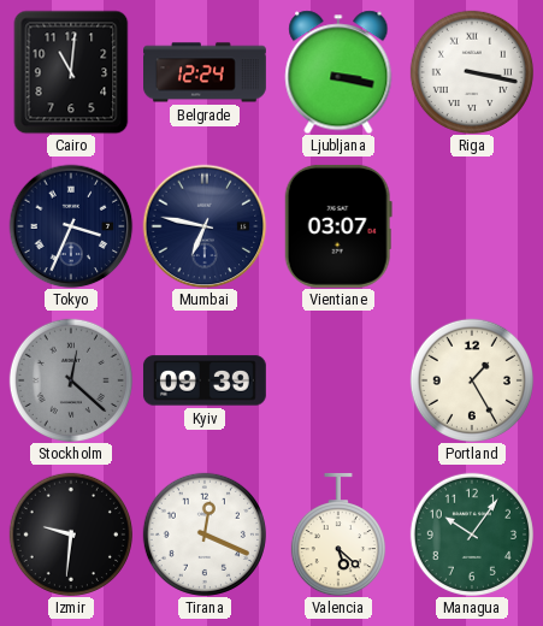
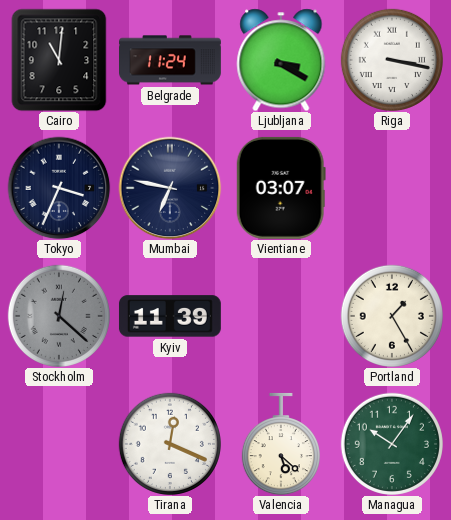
Belgrade: 12:24 -> 11:24 (171, 60)
Ljubljana: 3:17 -> 3:20 (281, 60)
Kyiv: 09:39 -> 11:39 (170, 316)
Izmir: 9:31 -> none (71, 535)
